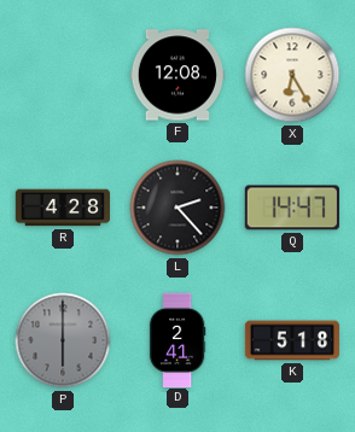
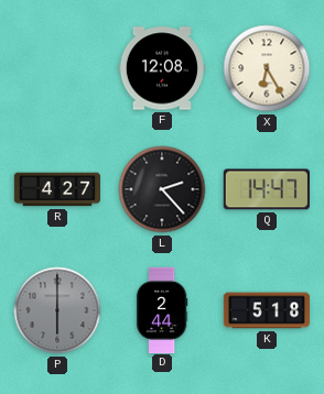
R: 4:28 -> 4:27 (56, 189)
D: 2:41 -> 2:44 (162, 309)
